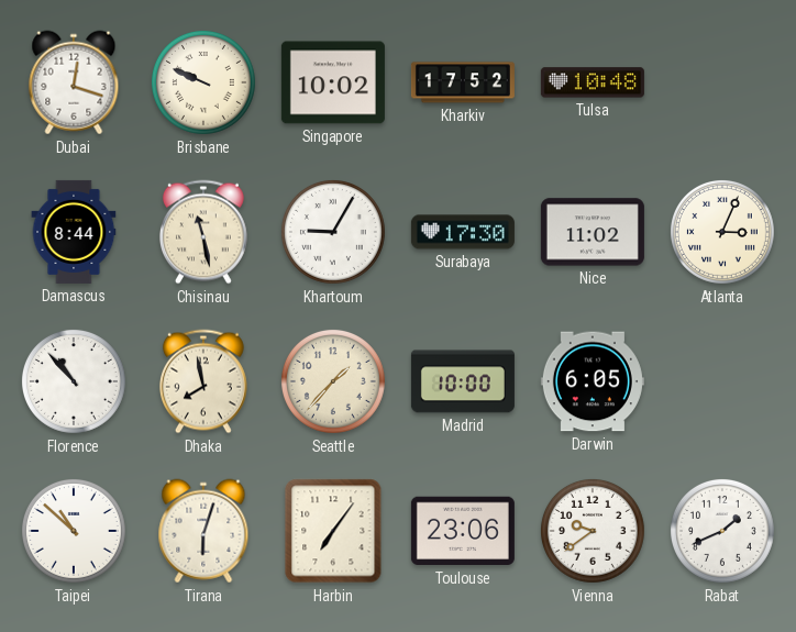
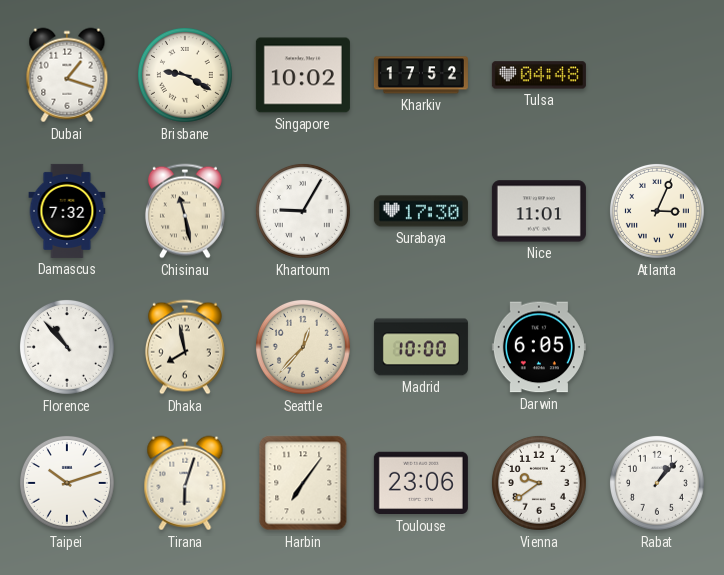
Dubai: 12:18 -> 1:18 (67, 75)
Brisbane: 9:49 -> 9:20 (185, 75)
Tulsa: 10:48 -> 04:48 (539, 75)
Damascus: 8:44 -> 7:32 (67, 211)
Nice: 11:02 -> 11:01 (539, 211)
Seattle: 1:37 -> 12:37 (303, 347)
Taipei: 10:52 -> 10:12 (67, 483)
Rabat: 1:41 -> 1:07 (657, 483)
